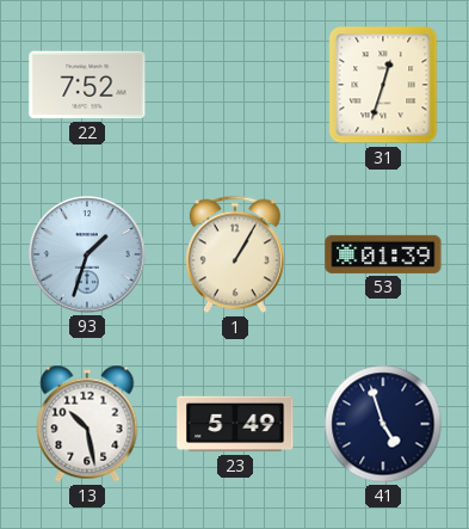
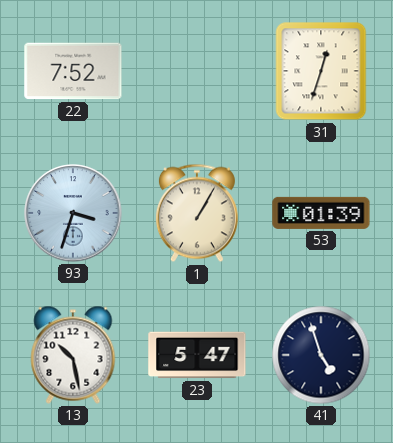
93: 1:33 -> 3:33 (73, 213)
23: 5:49 -> 5:47 (197, 355)
